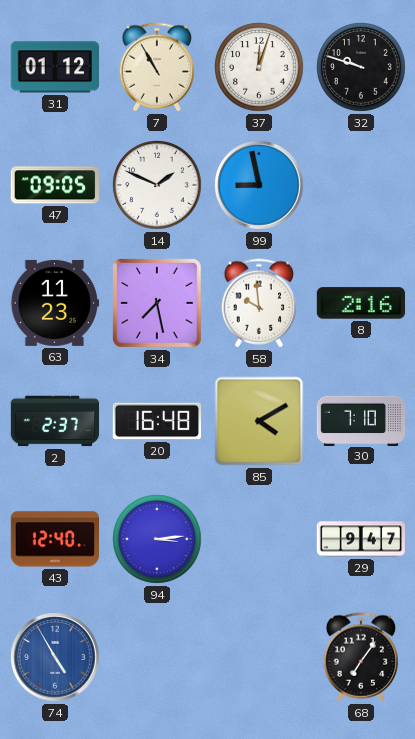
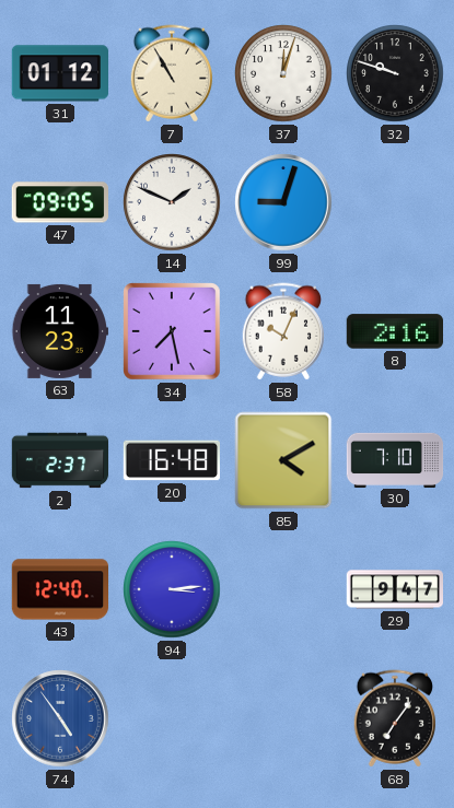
99: 8:58 -> 9:03 (283, 202)
58: 9:59 -> 10:04 (282, 331)
74: 4:55 -> 4:54 (60, 718)
